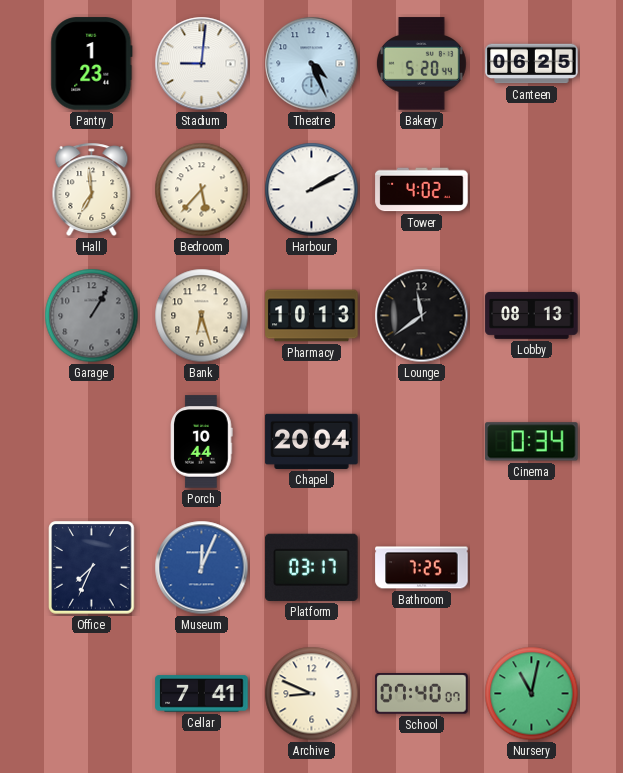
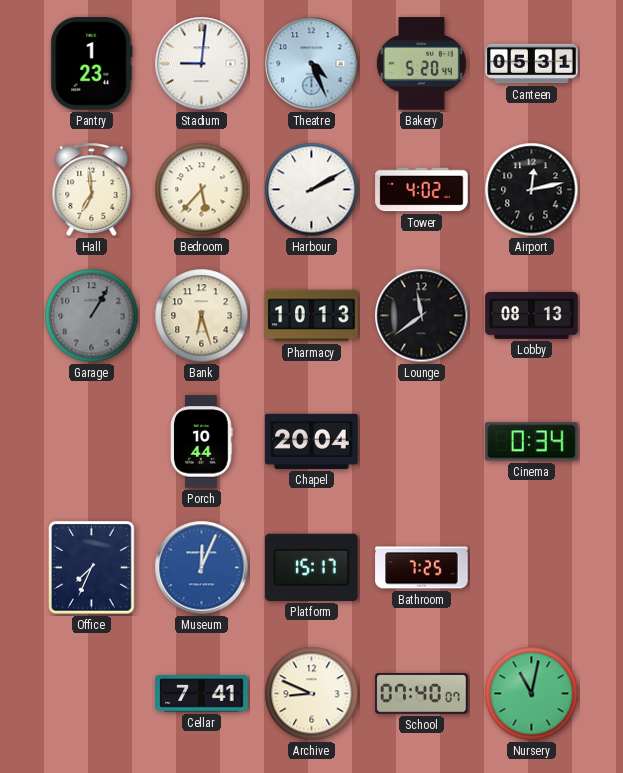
Canteen: 06:25 -> 05:31 (532, 64)
Airport: none -> 12:13 (532, 190)
Platform: 03:17 -> 15:17 (312, 567)
